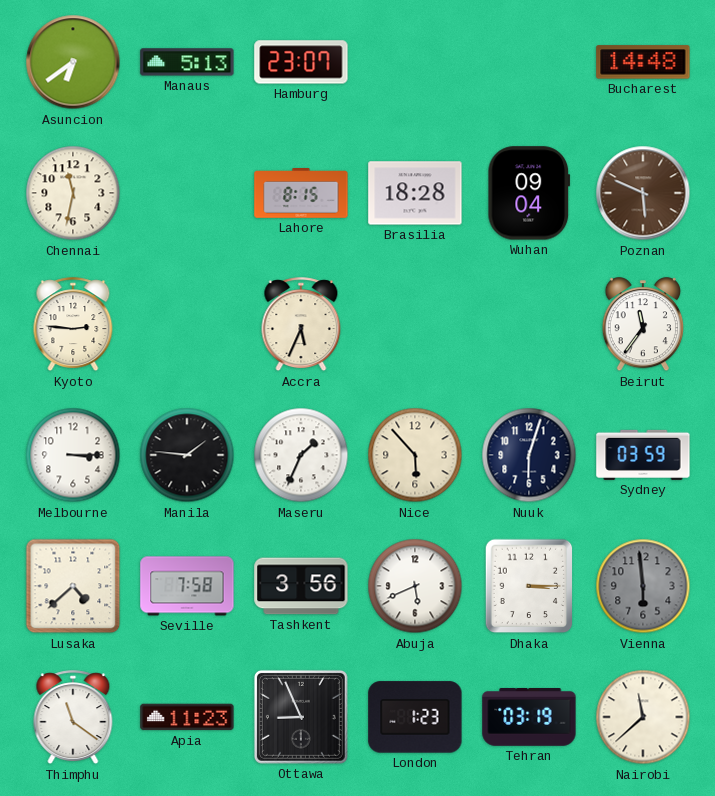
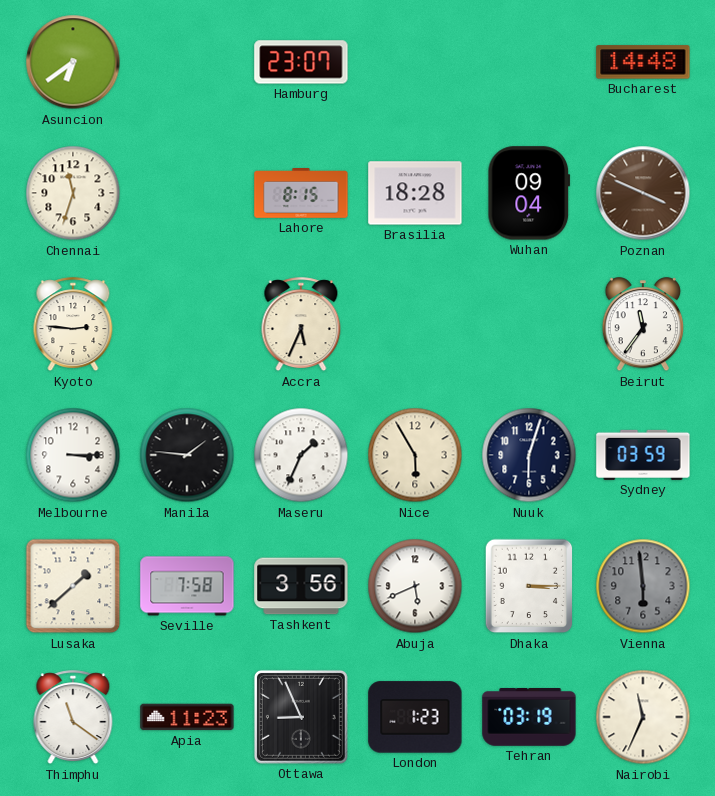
Manaus: 5:13 -> none (187, 62)
Chennai: 11:32 -> 11:33 (73, 193)
Poznan: 5:49 -> 3:49 (643, 193)
Nice: 5:53 -> 5:55 (415, 455)
Lusaka: 4:38 -> 1:38 (73, 586)
Nairobi: 11:38 -> 11:34 (643, 717)
